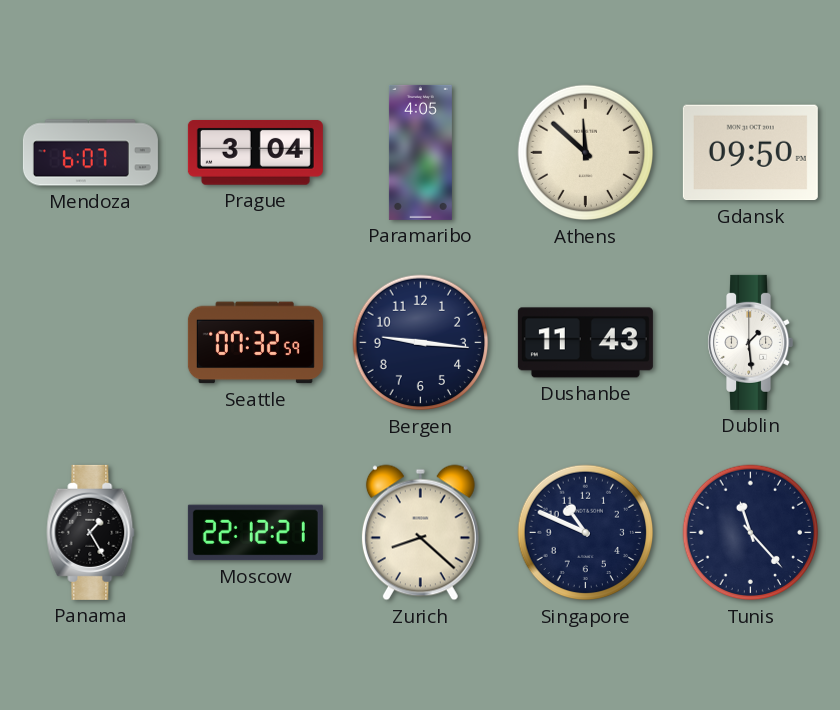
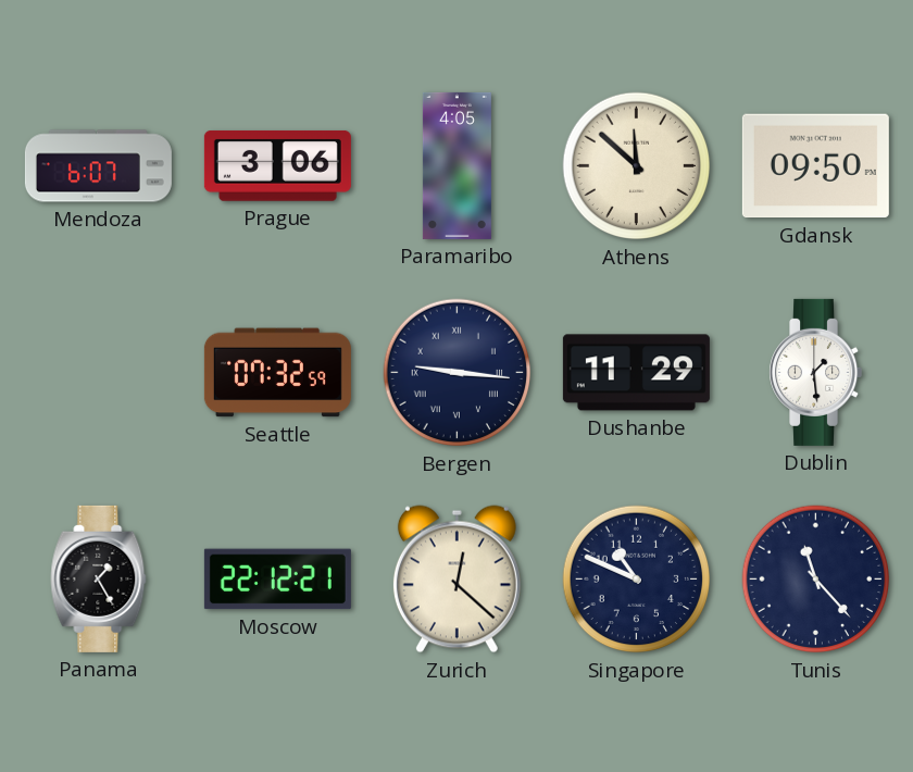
Prague: 3:04 -> 3:06 (277, 166)
Bergen numerals: Arabic -> Roman (458, 373)
Dushanbe: 11:43 -> 11:29 (636, 373)
Zurich: 8:22 -> 12:22 (456, 580)
